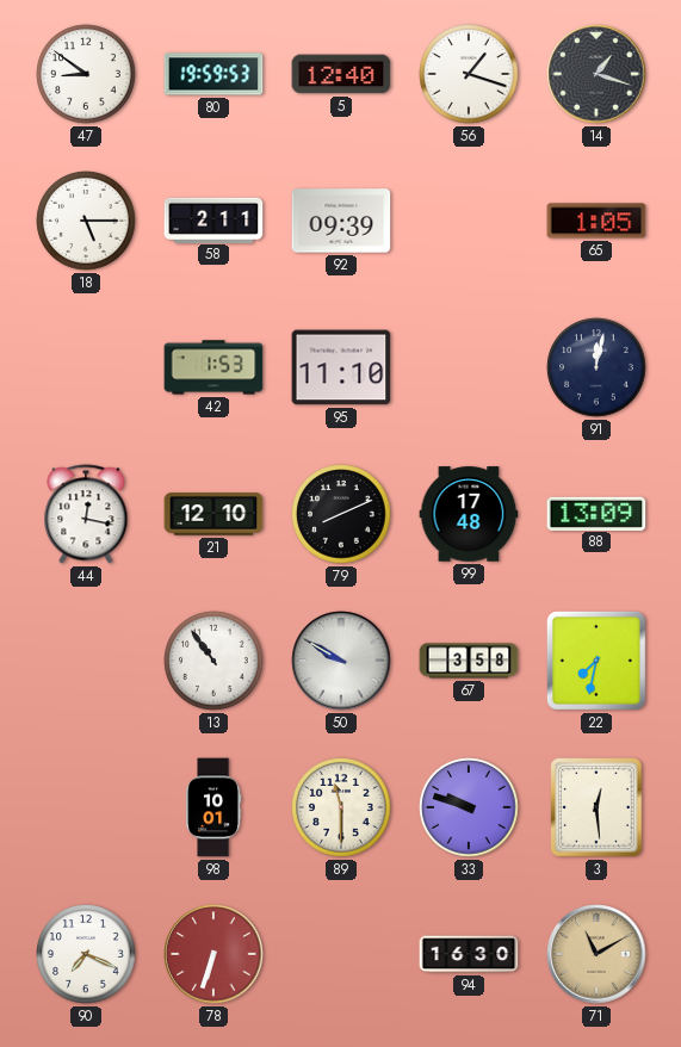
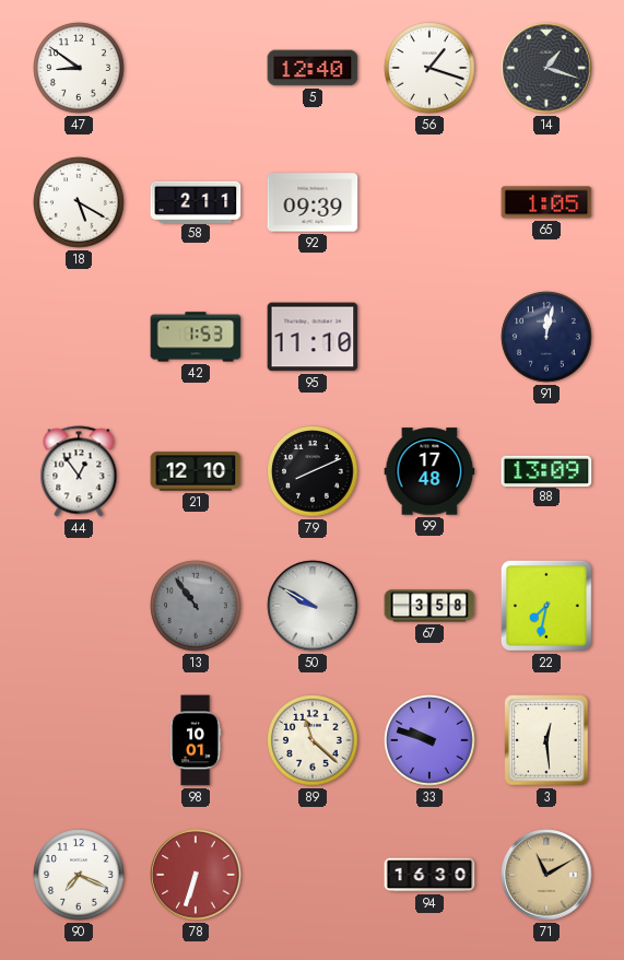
80: 19:59 -> none (213, 74)
18: 5:15 -> 5:20 (79, 202)
44: 12:17 -> 12:54 (79, 471)
13 dial: white -> grey (196, 606)
89: 11:30 -> 11:22 (313, 740)
